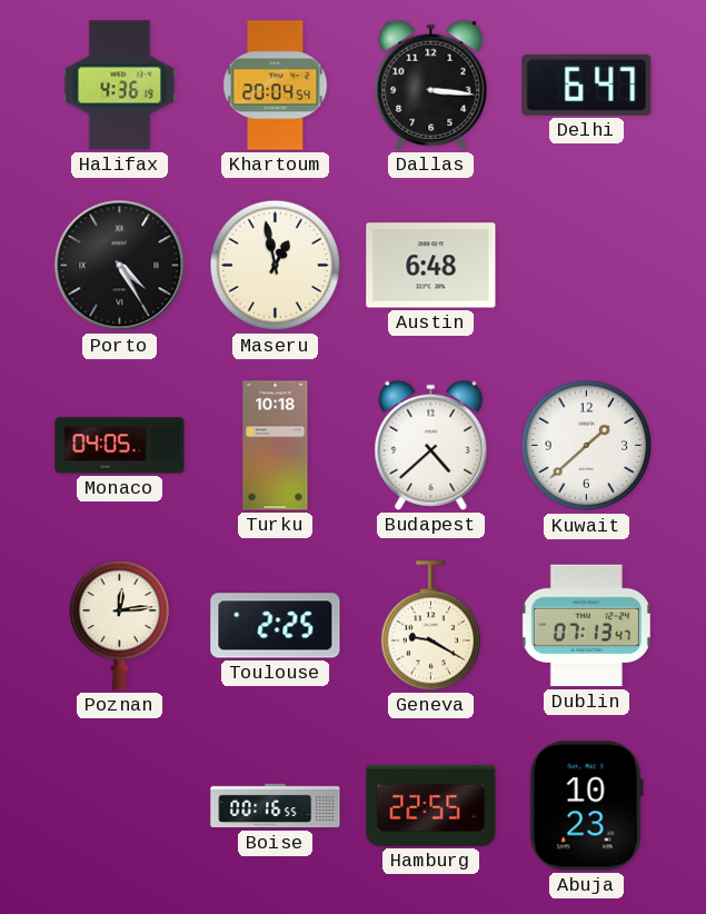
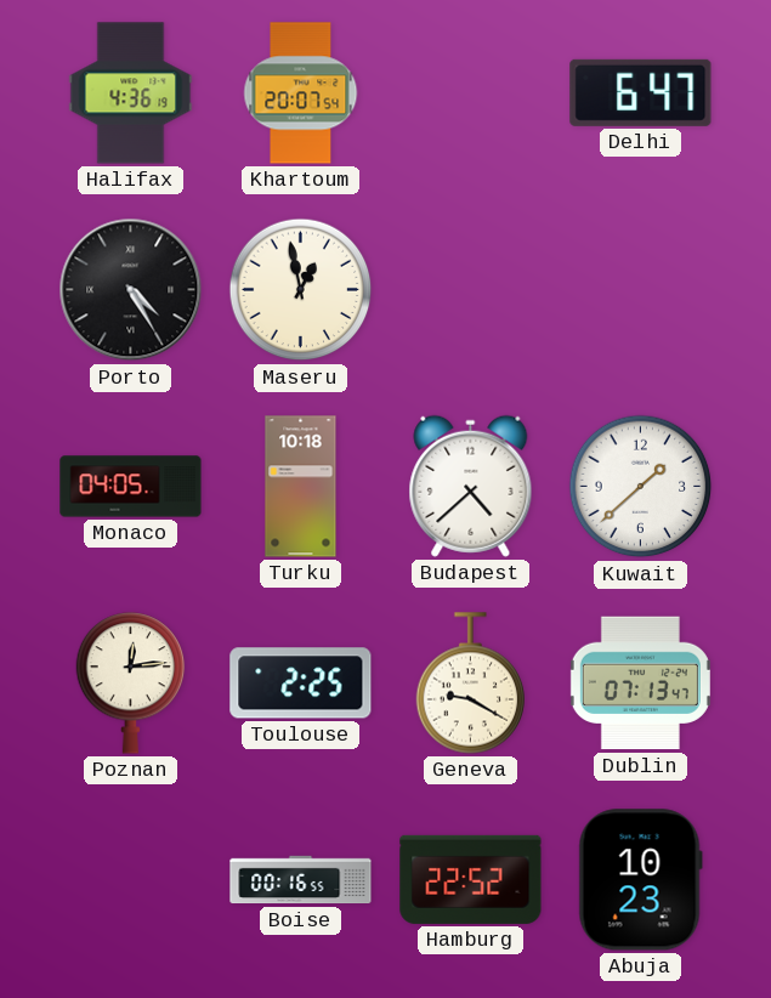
Khartoum: 20:04 -> 20:07 (301, 93)
Dallas: 3:16 -> none (431, 85)
Austin: 6:48 -> none (431, 266)
Hamburg: 22:55 -> 22:52 (471, 879)
